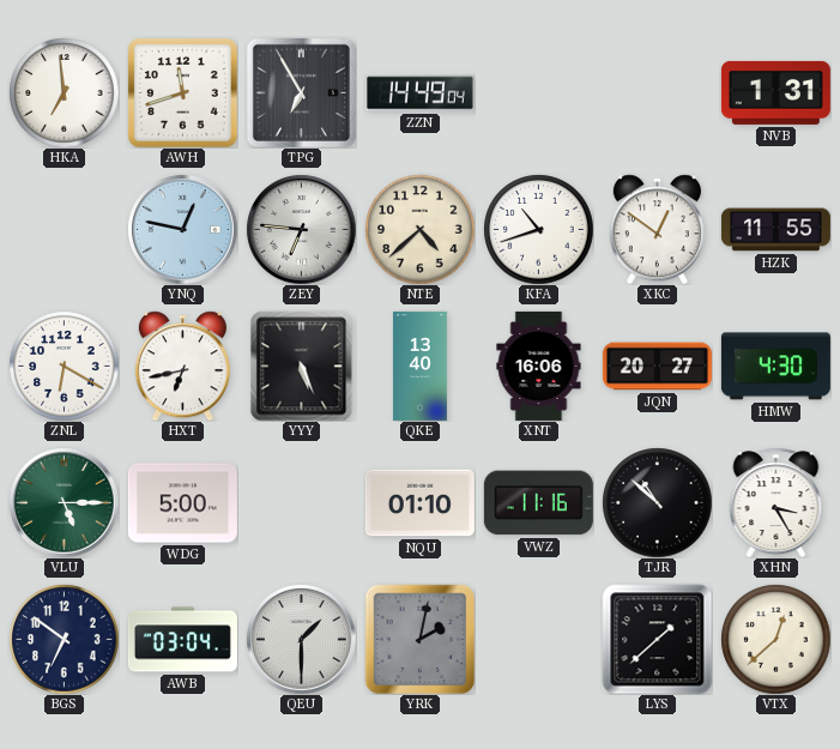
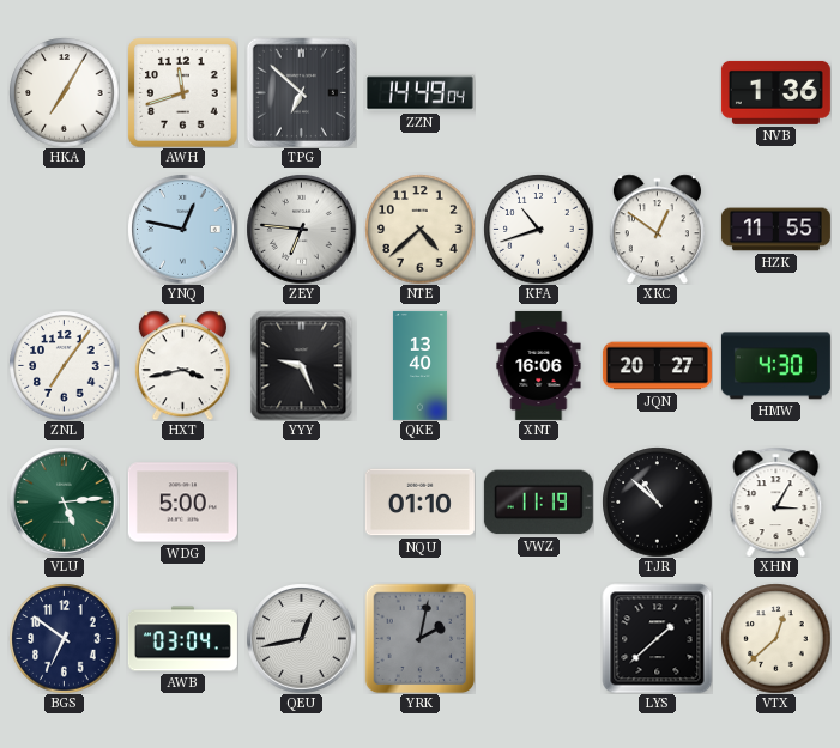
HKA: 6:59 -> 7:05 (64, 92)
TPG: 6:55 -> 6:52 (301, 92)
NVB: 1:31 -> 1:36 (775, 92)
ZNL: 6:20 -> 7:06 (64, 365)
HXT: 6:43 -> 3:43 (182, 365)
YYY: 5:26 -> 9:26 (302, 365)
VLU: 5:15 -> 5:14 (64, 501)
VWZ: 11:16 -> 11:19 (538, 503)
XHN: 3:25 -> 3:05 (776, 501)
QEU: 1:30 -> 12:43 (301, 638)
